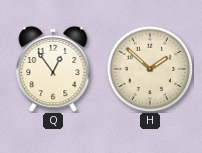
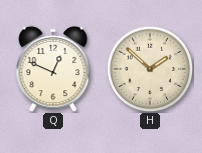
Q: 12:54 -> 12:49 (53, 69)
